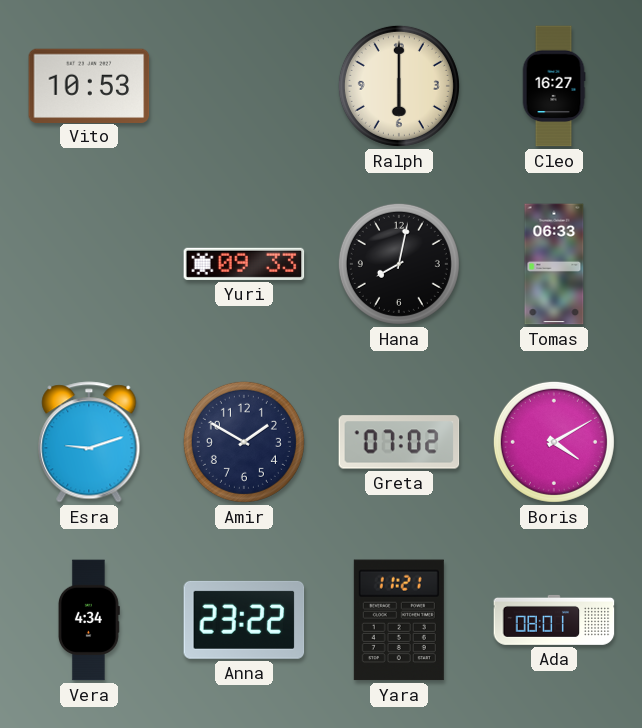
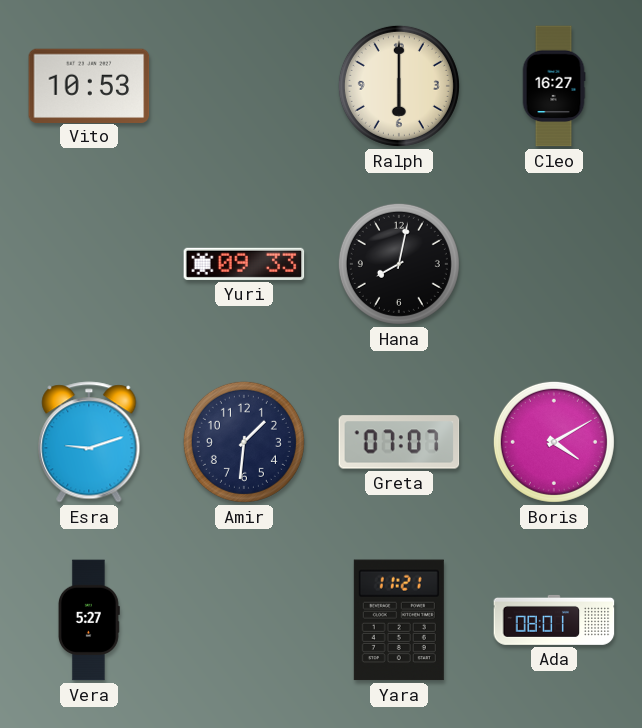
Tomas: 06:33 -> none (554, 264)
Amir: 1:50 -> 1:31 (244, 442)
Greta: 07:02 -> 07:07 (399, 442)
Vera: 4:34 -> 5:27 (89, 620)
Anna: 23:22 -> none (244, 620)
